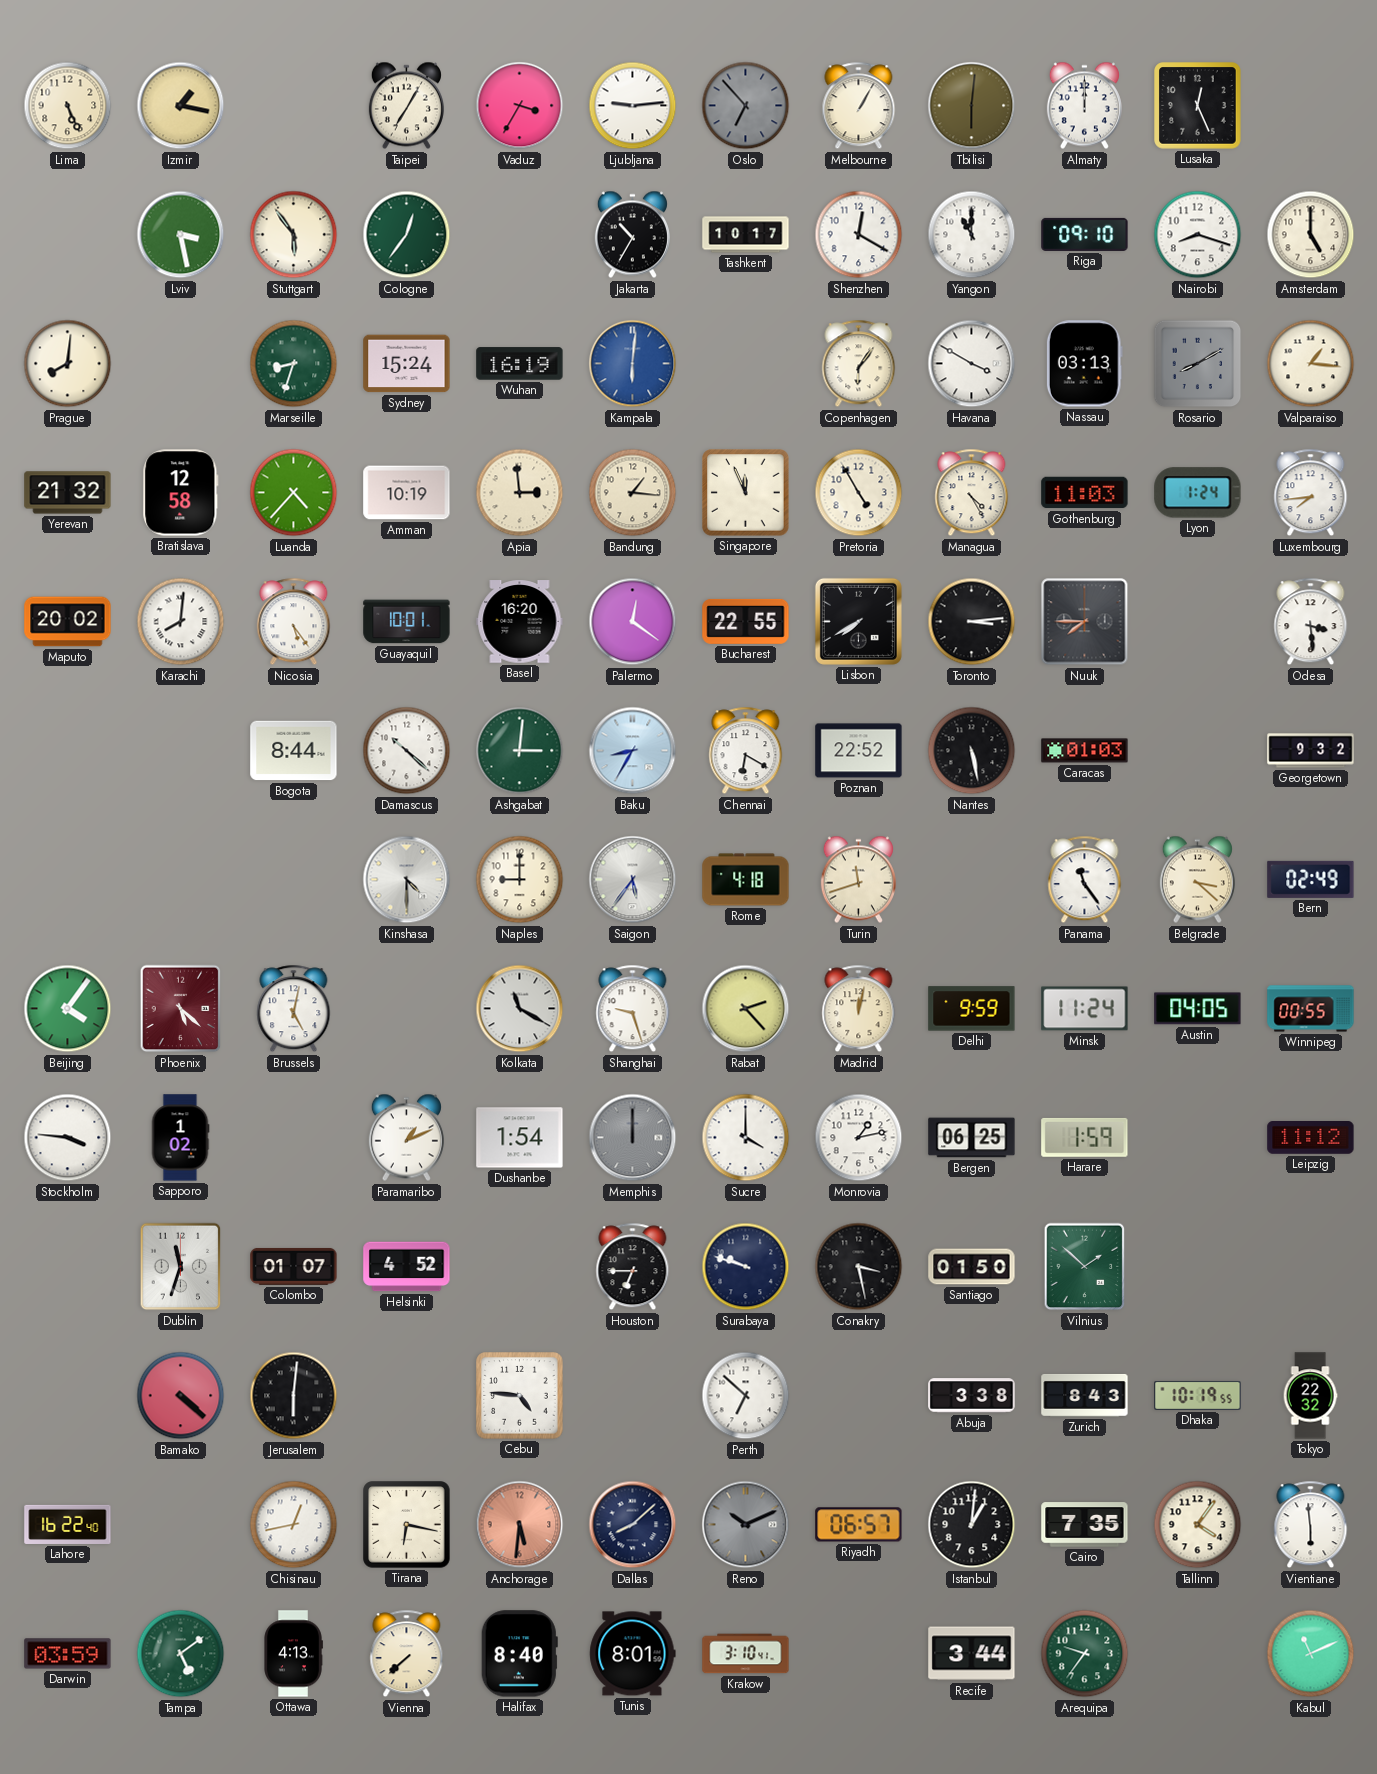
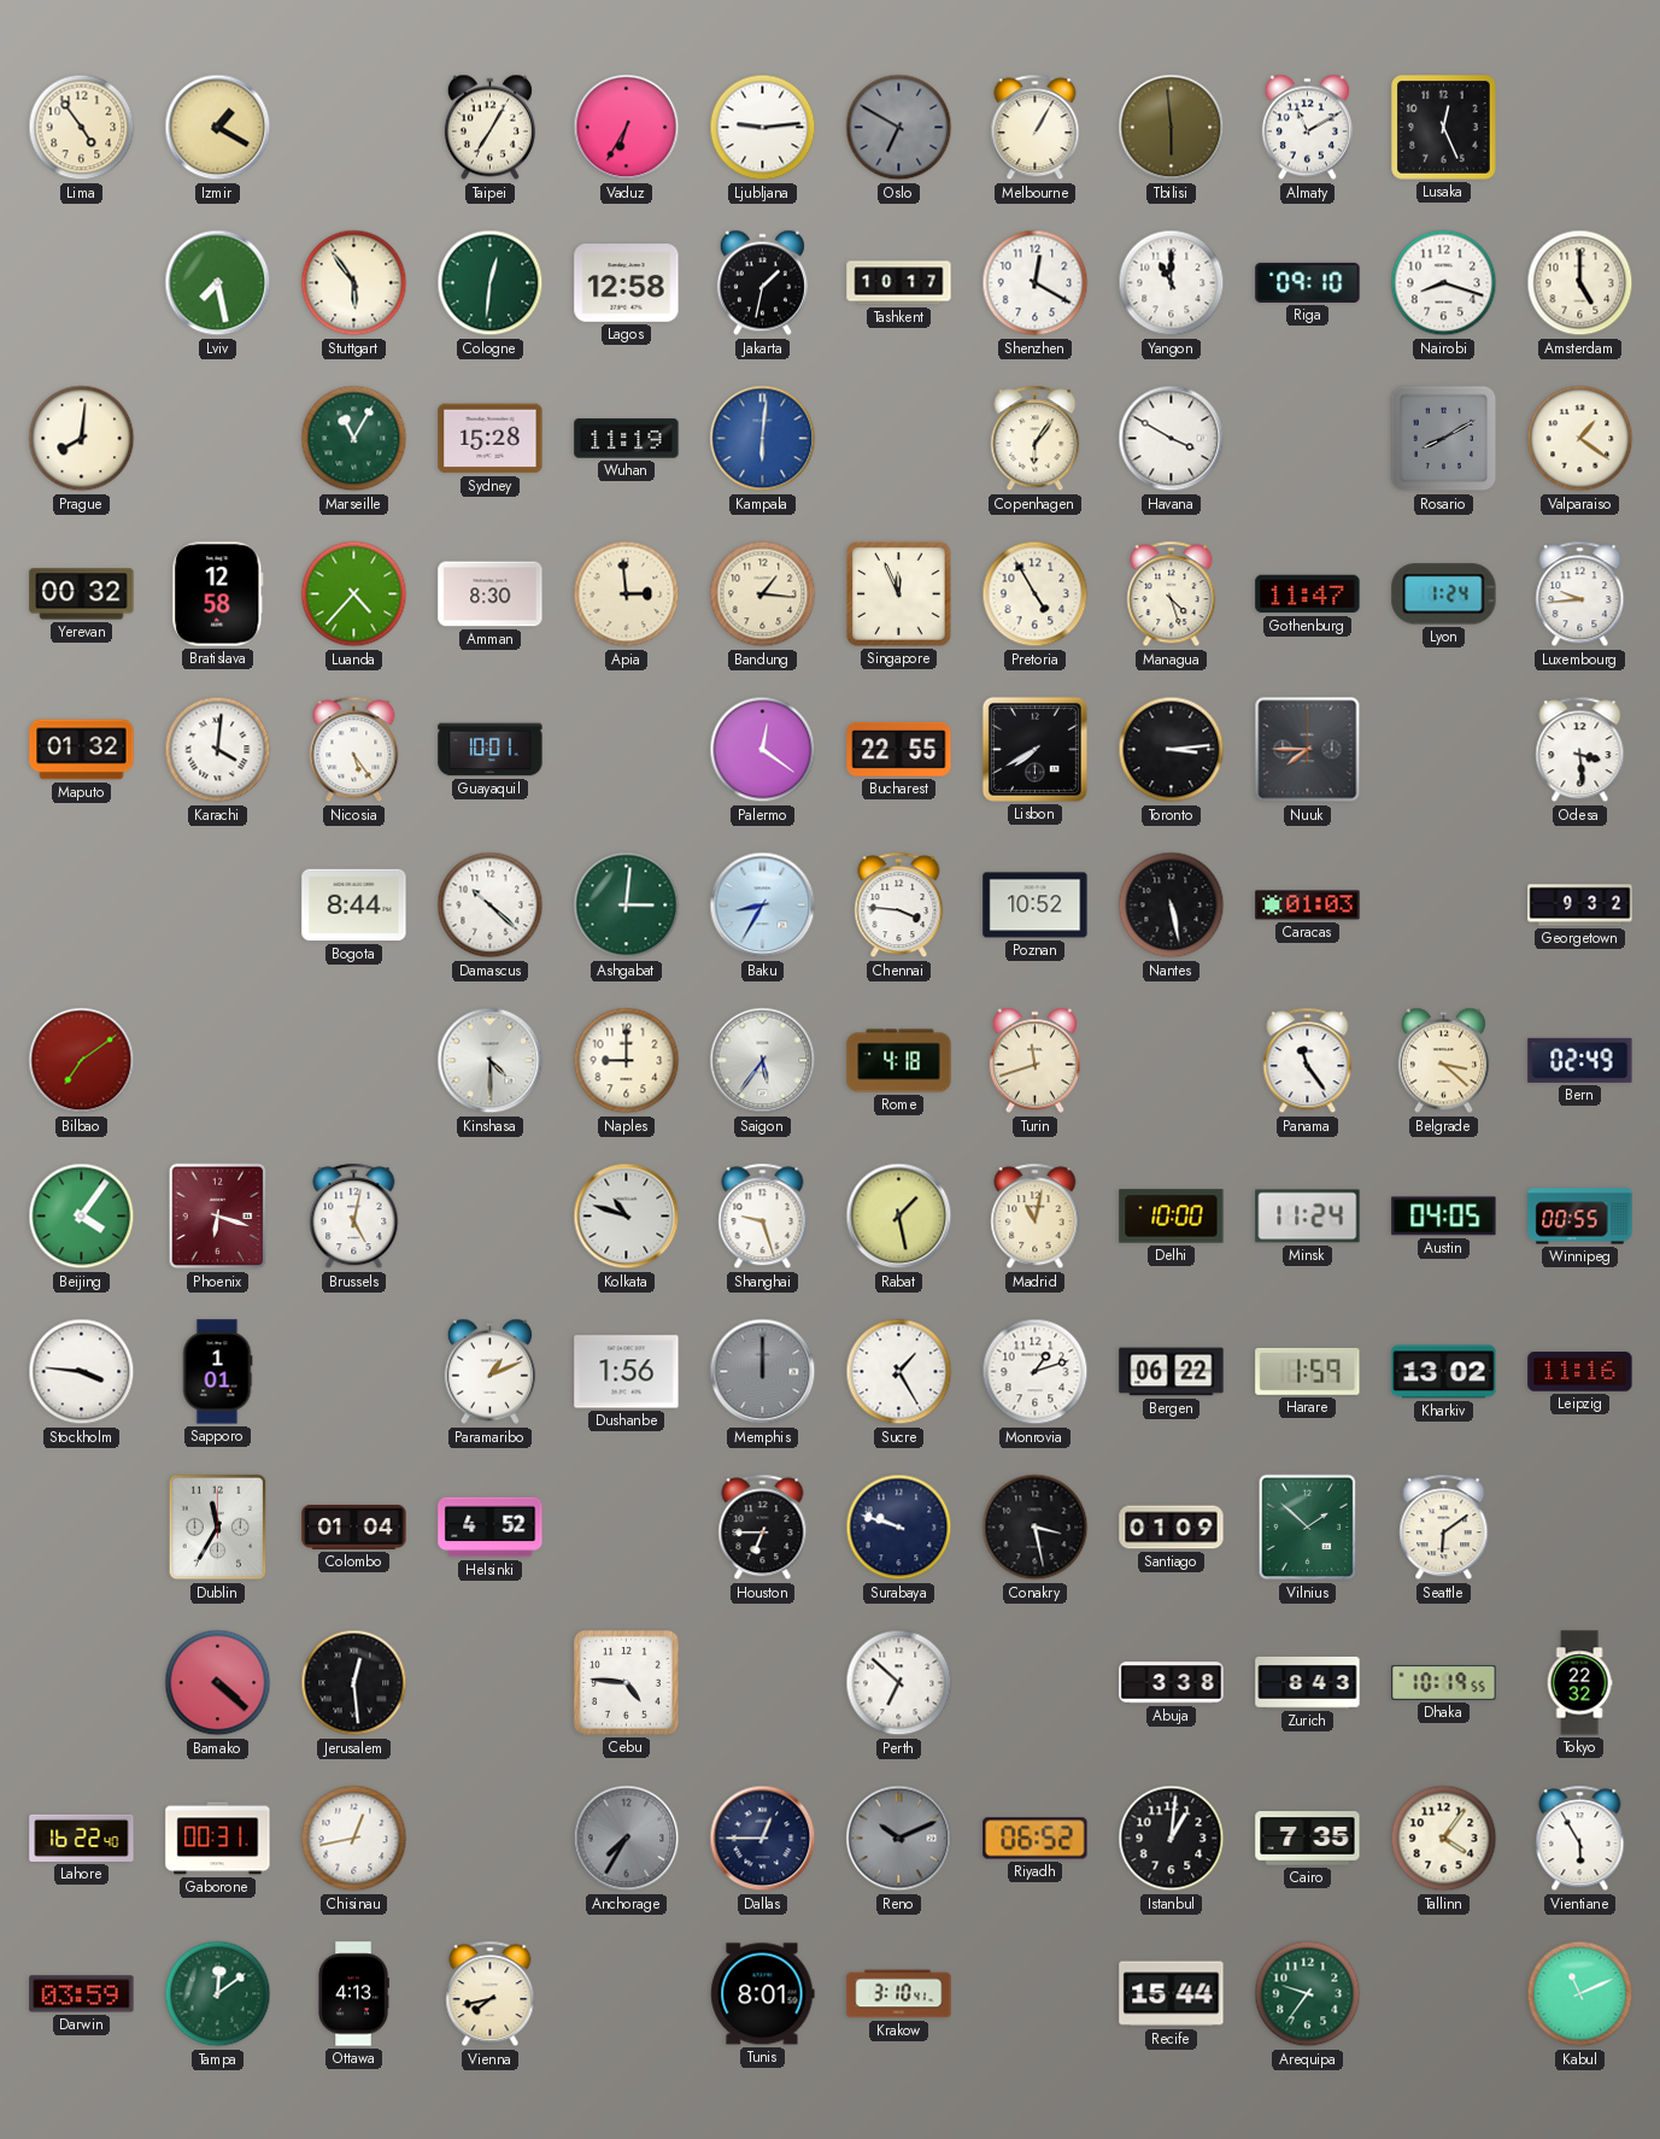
Lima: 5:26 -> 4:54 (82, 128)
Izmir: 1:17 -> 1:20 (218, 128)
Vaduz: 3:35 -> 6:35 (627, 128)
Oslo: 6:53 -> 6:50 (899, 128)
Tbilisi: 6:01 -> 5:59 (1172, 128)
Almaty: 12:00 -> 11:10 (1307, 128)
Lviv: 3:28 -> 7:28 (218, 283)
Cologne: 12:36 -> 12:31 (491, 283)
Lagos: none -> 12:58 (627, 283)
Jakarta: 10:35 -> 1:32 (762, 283)
Marseille: 8:33 -> 11:05 (354, 439)
Sydney: 15:24 -> 15:28 (491, 439)
Wuhan: 16:19 -> 11:19 (627, 439)
Nassau: 03:13 -> none (1084, 364)
Valparaiso: 1:16 -> 1:21 (1580, 439)
Yerevan: 21:32 -> 00:32 (82, 594)
Amman: 10:19 -> 8:30 (491, 594)
Managua: 4:25 -> 4:27 (1172, 594)
Gothenburg: 11:03 -> 11:47 (1308, 594)
Luxembourg: 7:44 -> 9:44 (1580, 594)
Maputo: 20:02 -> 01:32 (82, 750)
Karachi: 8:01 -> 4:01 (218, 750)
Basel: 16:20 -> none (520, 622)
Chennai: 6:20 -> 3:46 (899, 906)
Poznan: 22:52 -> 10:52 (1036, 906)
Bilbao: none -> 7:09 (82, 1061)
Phoenix: 5:22 -> 6:18 (218, 1217)
Kolkata: 11:20 -> 10:48 (627, 1217)
Rabat: 2:23 -> 1:28 (899, 1217)
Madrid: 12:02 -> 11:02 (1036, 1217)
Delhi: 9:59 -> 10:00 (1172, 1217)
Sapporo: 1:02 -> 1:01 (217, 1372)
Dushanbe: 1:54 -> 1:56 (627, 1372)
Sucre: 4:00 -> 1:25 (899, 1372)
Monrovia: 1:13 -> 1:12 (1036, 1372)
Bergen: 06:25 -> 06:22 (1172, 1372)
Kharkiv: none -> 13:02 (1444, 1372)
Leipzig: 11:12 -> 11:16 (1580, 1372)
Dublin: 11:33 -> 11:35 (218, 1528)
Colombo: 01:07 -> 01:04 (354, 1526)
Santiago: 01:50 -> 01:09 (1172, 1528)
Seattle: none -> 6:09 (1444, 1528)
Jerusalem: 6:01 -> 12:29 (354, 1683)
Gaborone: none -> 00:31 (218, 1839)
Tirana: 6:17 -> none (407, 1525)
Anchorage: 5:31 -> 7:35 (627, 1839)
Anchorage dial: salmon -> grey (627, 1839)
Dallas: 8:08 -> 12:45 (763, 1839)
Riyadh: 06:57 -> 06:52 (1036, 1839)
Vientiane: 5:59 -> 5:55 (1580, 1839)
Tampa: 5:09 -> 12:09 (218, 1994)
Vienna: 7:38 -> 7:43 (491, 1994)
Halifax: 8:40 -> none (519, 1654)
Recife: 3:44 -> 15:44 (1172, 1994)
